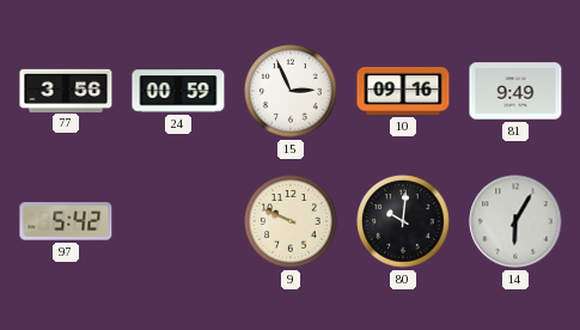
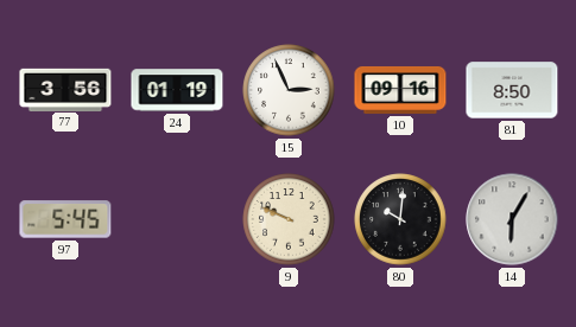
24: 00:59 -> 01:19 (177, 90)
81: 9:49 -> 8:50 (512, 90)
97: 5:42 -> 5:45 (65, 219)
